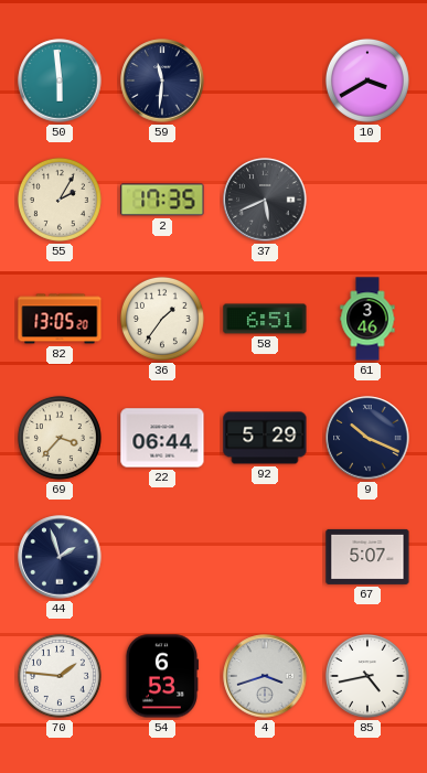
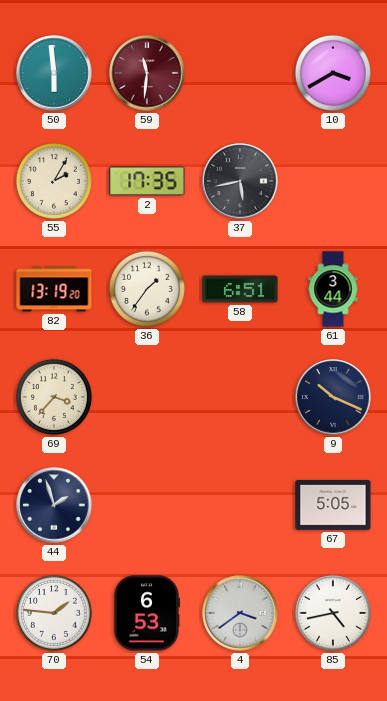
59 dial: navy -> burgundy (147, 73)
37: 5:41 -> 5:43 (240, 181)
82: 13:05 -> 13:19 (54, 289)
61: 3:46 -> 3:44 (333, 289)
22: 06:44 -> none (162, 438)
92: 5:29 -> none (265, 438)
67: 5:07 -> 5:05 (333, 505)
4: 3:42 -> 3:39 (240, 613)
